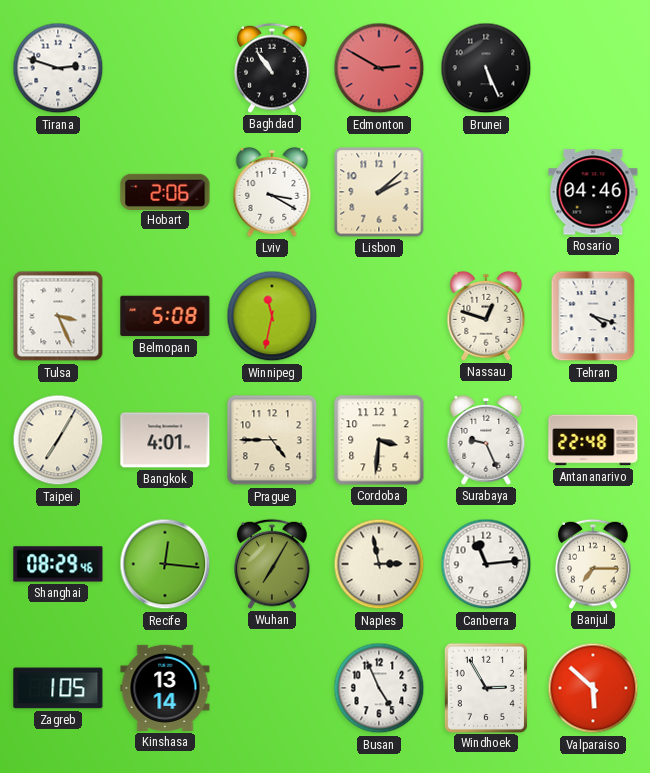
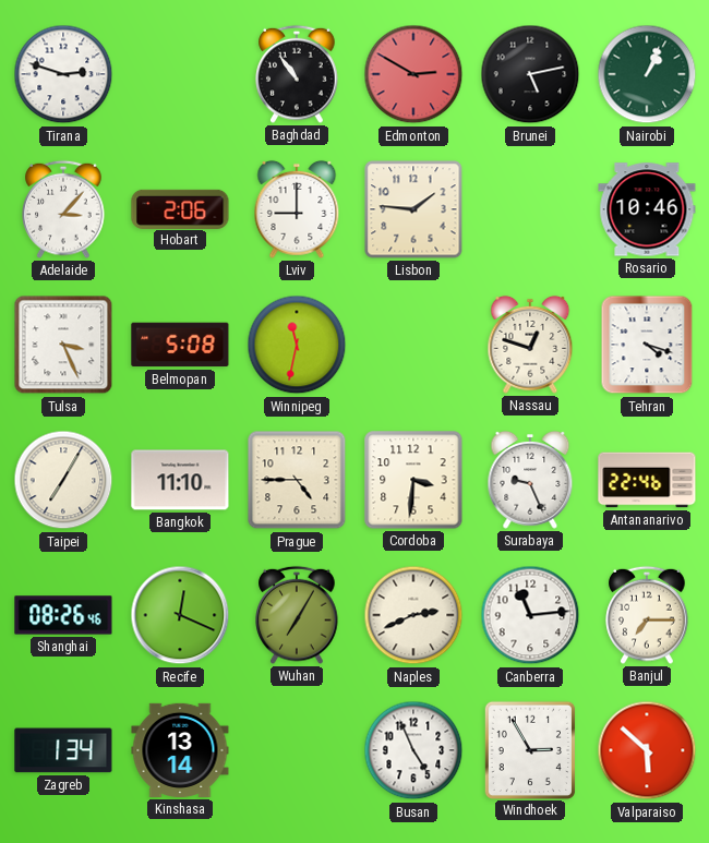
Brunei: 5:26 -> 5:13 (530, 74)
Nairobi: none -> 1:04 (647, 74)
Adelaide: none -> 3:07 (63, 209)
Lviv: 3:20 -> 9:00 (297, 209)
Lisbon: 2:08 -> 1:46 (413, 209)
Rosario: 04:46 -> 10:46 (647, 209)
Bangkok: 4:01 -> 11:10 (180, 480)
Antananarivo: 22:48 -> 22:46 (647, 480)
Shanghai: 08:29 -> 08:26 (63, 615)
Recife: 12:16 -> 12:19 (180, 615)
Naples: 2:58 -> 2:41 (413, 615)
Zagreb: 1:05 -> 1:34 (63, 750)
